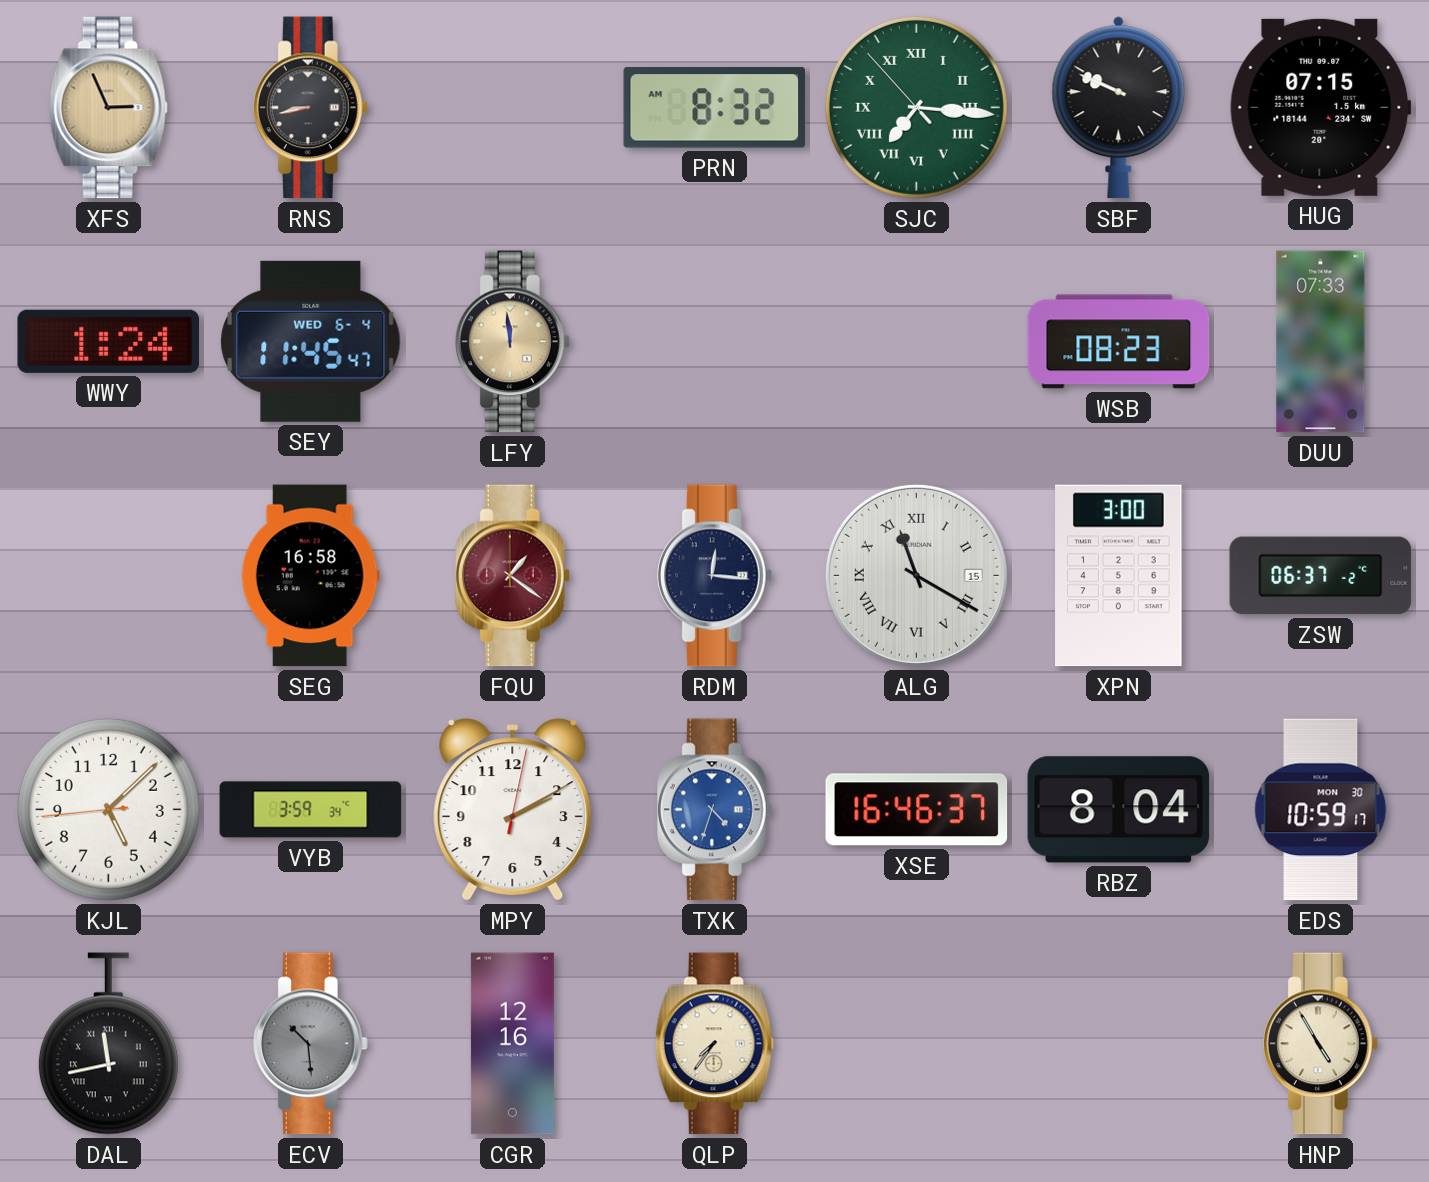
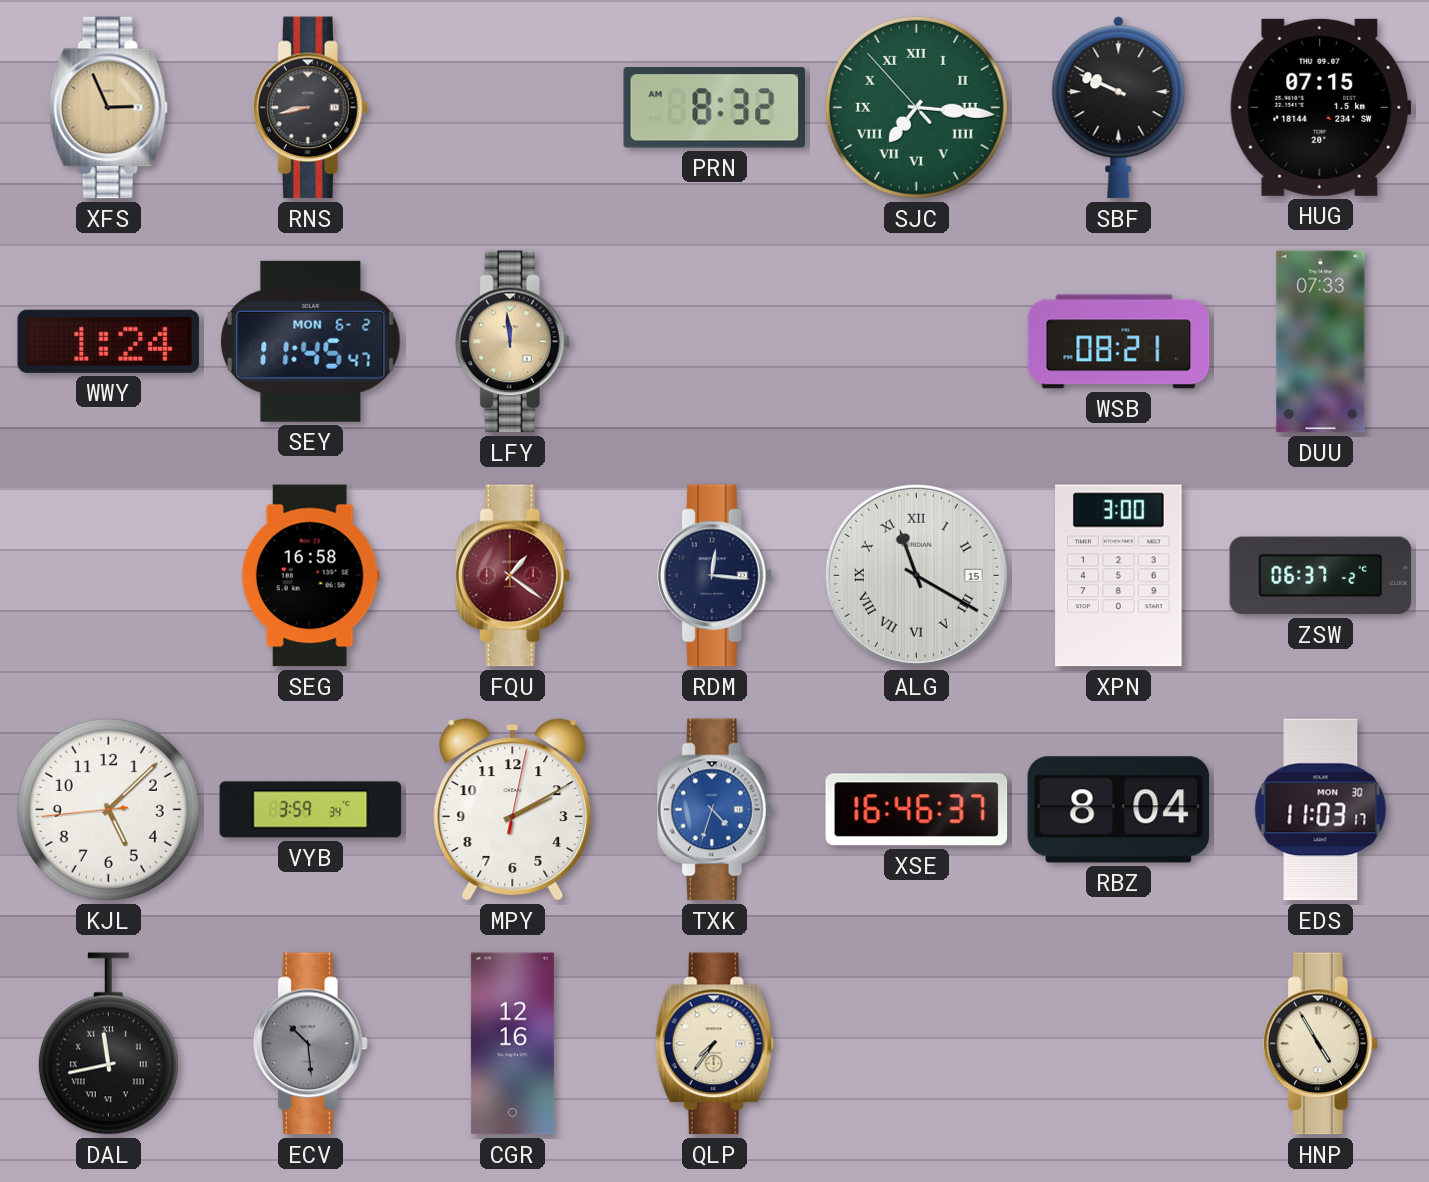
SEY date: WED 6-4 -> MON 6-2 (311, 341)
WSB: 08:23 -> 08:21 (1119, 342)
EDS: 10:59 -> 11:03 (1321, 810)
